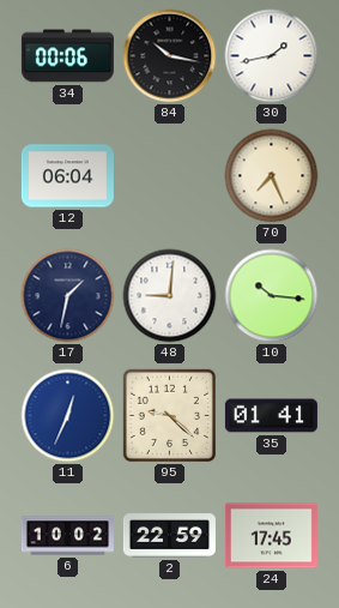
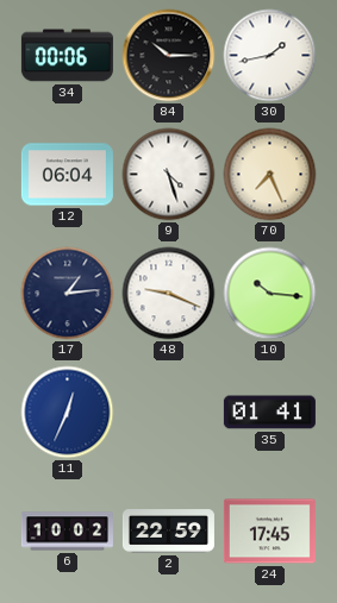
84: 10:17 -> 10:15 (169, 56)
9: none -> 4:27 (169, 175)
17: 1:32 -> 1:14 (68, 294)
48: 9:01 -> 9:19 (169, 294)
95: 9:22 -> none (169, 415)
